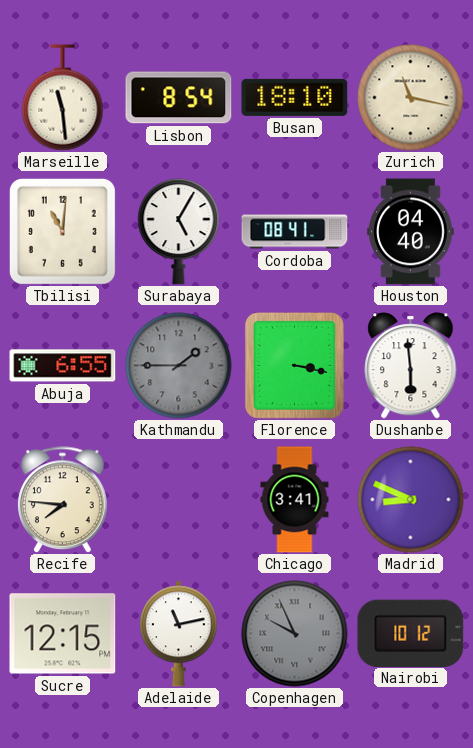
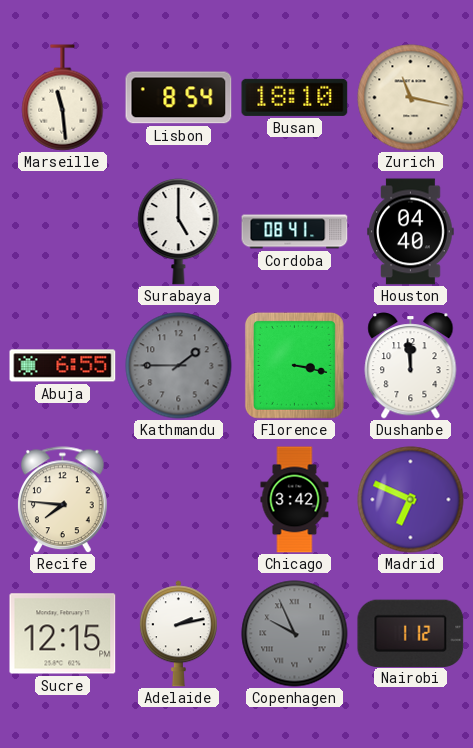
Tbilisi: 11:01 -> none (62, 231)
Surabaya: 5:05 -> 5:00 (179, 231)
Dushanbe: 5:59 -> 11:59 (411, 366)
Chicago: 3:41 -> 3:42 (295, 500)
Madrid: 8:49 -> 6:49 (411, 500)
Adelaide: 11:13 -> 2:13 (178, 634)
Nairobi: 10:12 -> 1:12 (411, 633)
